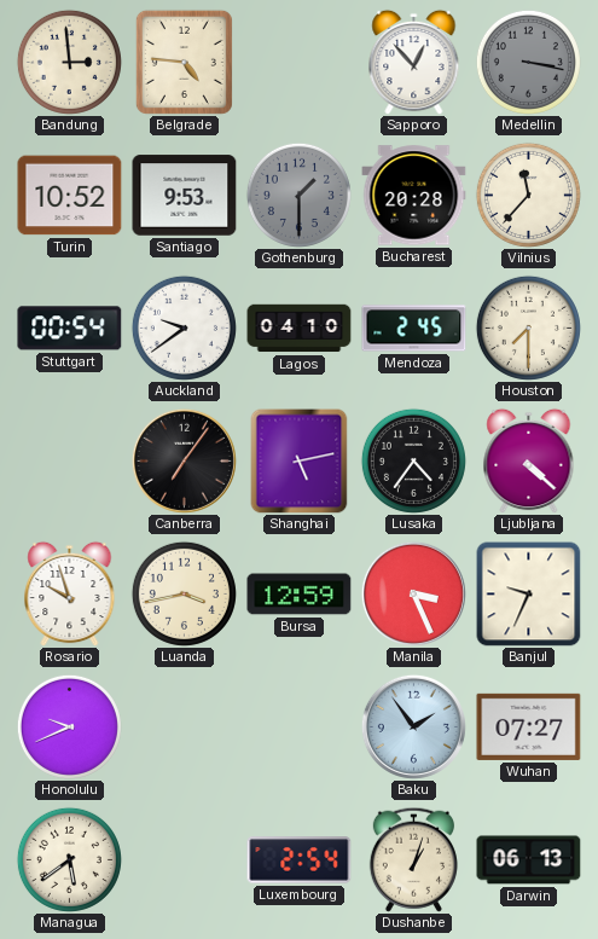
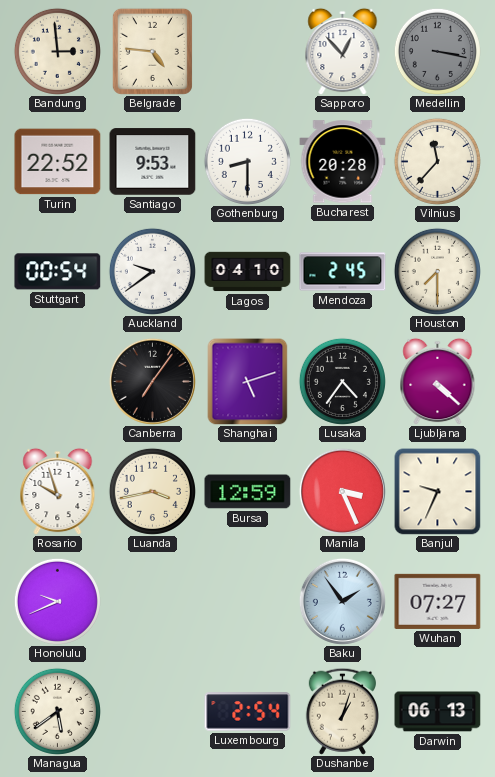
Turin: 10:52 -> 22:52 (58, 162)
Gothenburg: 1:30 -> 8:30 (247, 161)
Gothenburg dial: grey -> white (247, 161)
Shanghai: 5:13 -> 5:12 (248, 381)
